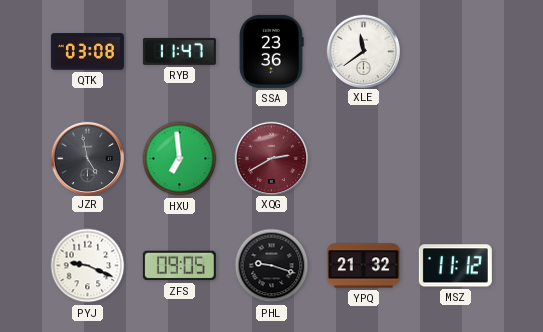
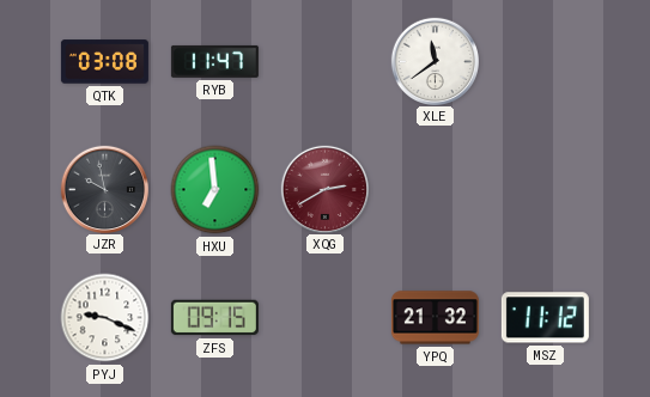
SSA: 23:36 -> none (271, 51)
JZR: 4:58 -> 9:58 (104, 189)
ZFS: 09:05 -> 09:15 (214, 318)
PHL: 9:18 -> none (272, 266)
